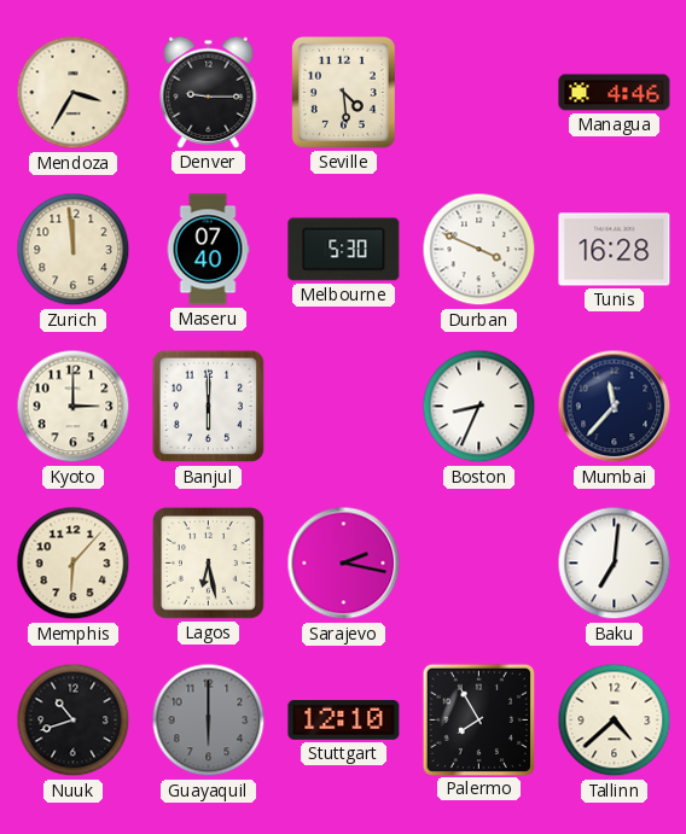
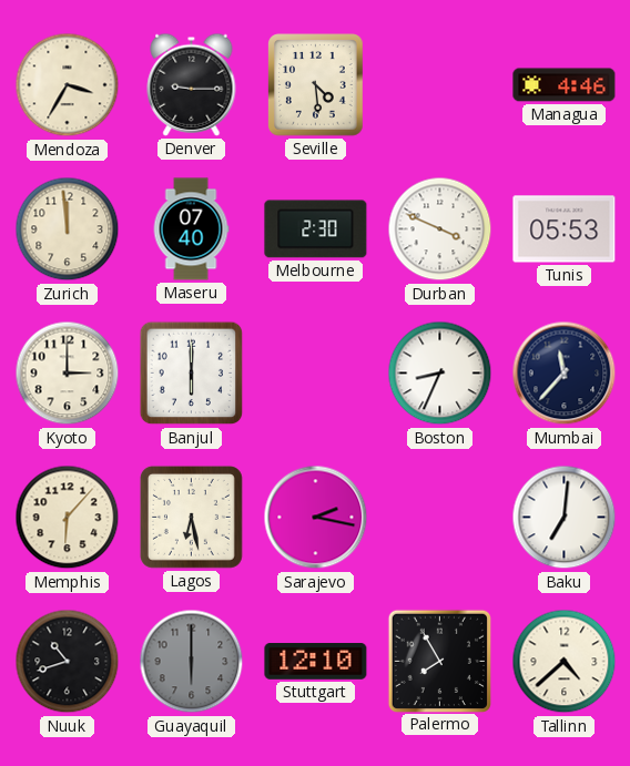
Melbourne: 5:30 -> 2:30 (316, 229)
Tunis: 16:28 -> 05:53 (565, 229)
